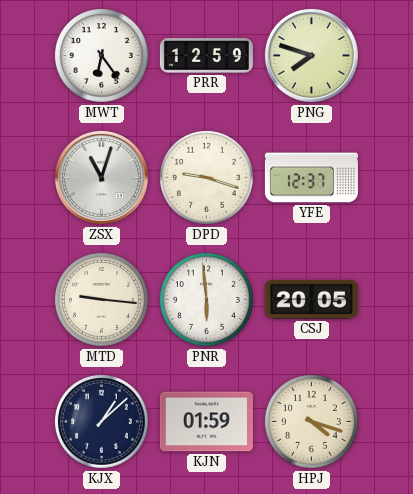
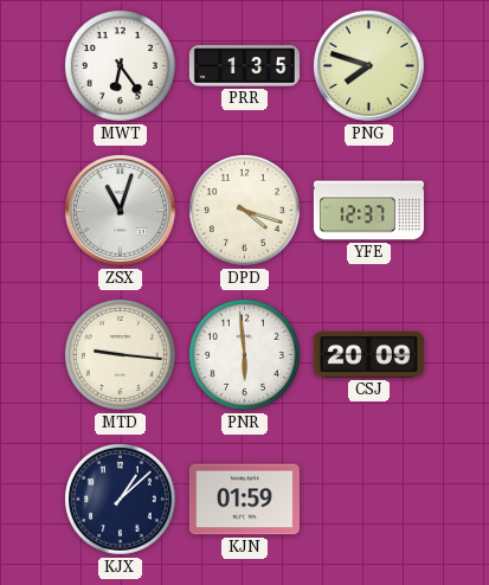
PRR: 12:59 -> 1:35 (244, 66)
DPD: 9:18 -> 4:18 (244, 210)
CSJ: 20:05 -> 20:09 (368, 354)
HPJ: 4:18 -> none (311, 421)
